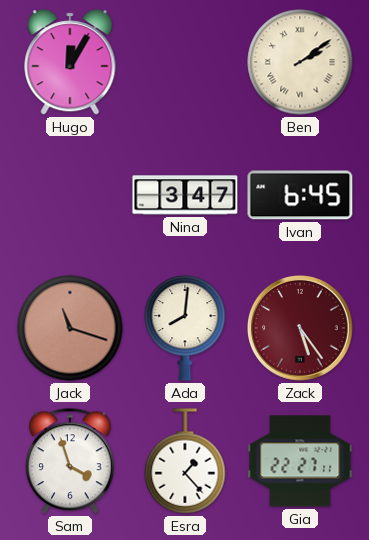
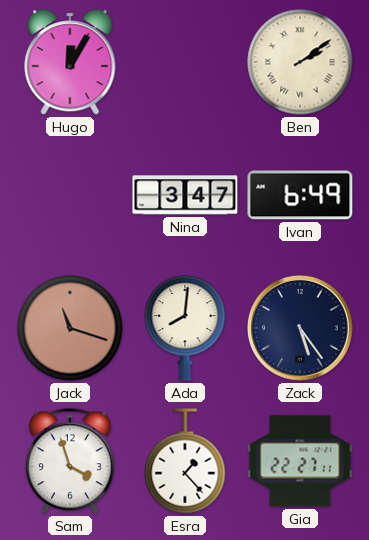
Ivan: 6:45 -> 6:49 (300, 195)
Zack dial: burgundy -> navy (301, 329)
